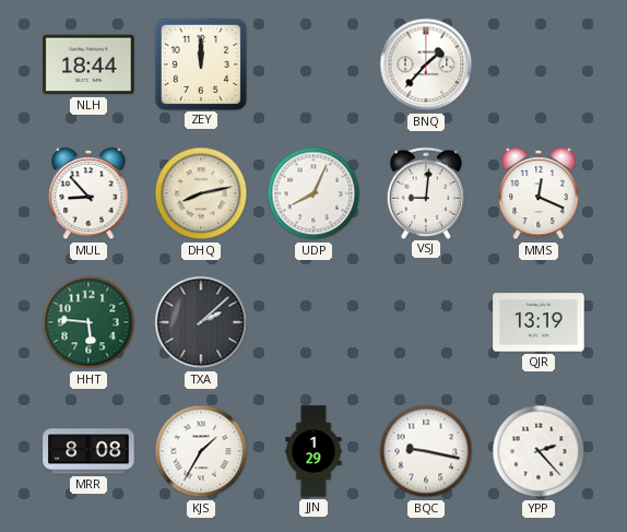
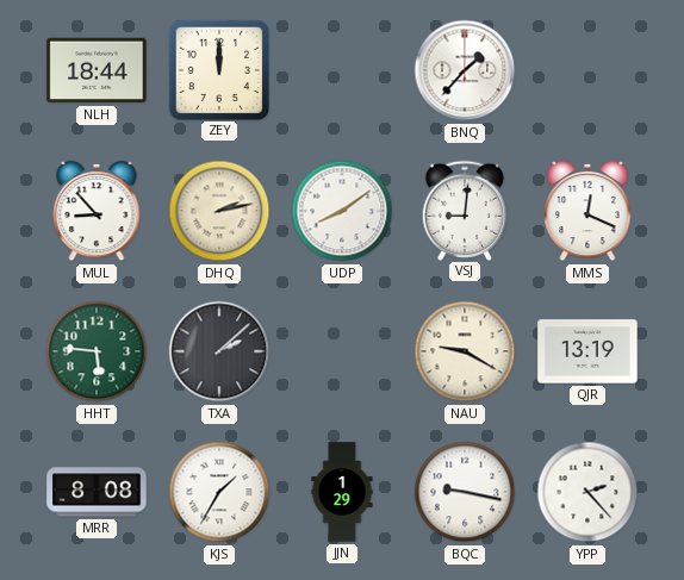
DHQ: 8:13 -> 2:13 (219, 211)
UDP: 8:04 -> 8:09 (342, 211)
NAU: none -> 9:20 (465, 351)
